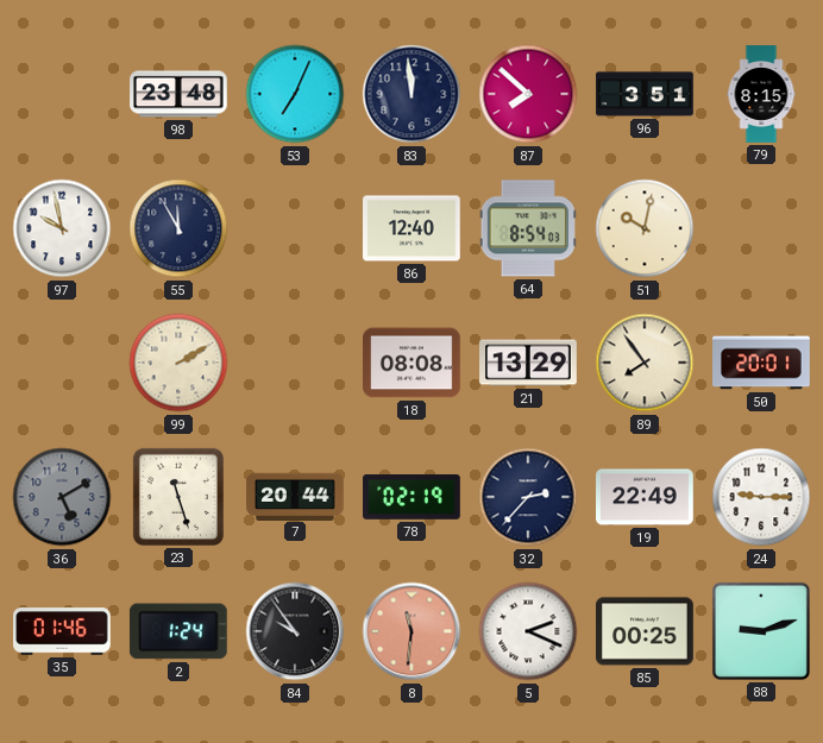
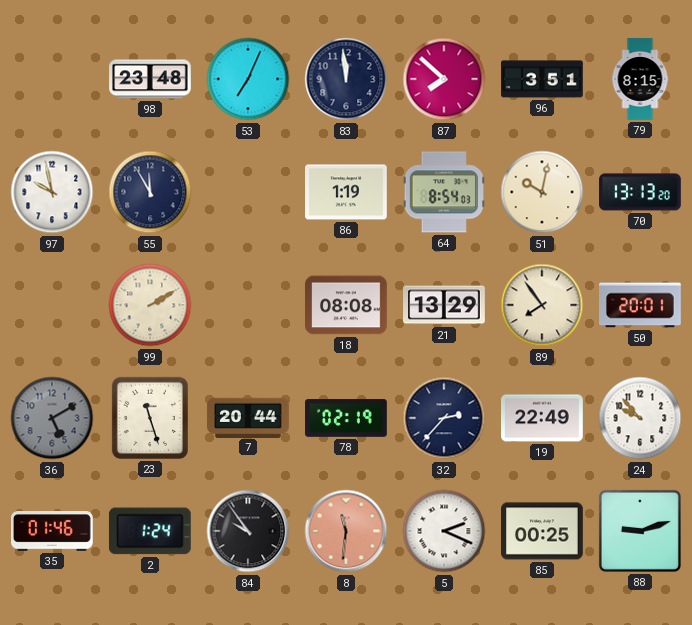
86: 12:40 -> 1:19 (347, 192)
70: none -> 13:13 (640, 192)
24: 9:15 -> 9:53 (640, 418)
